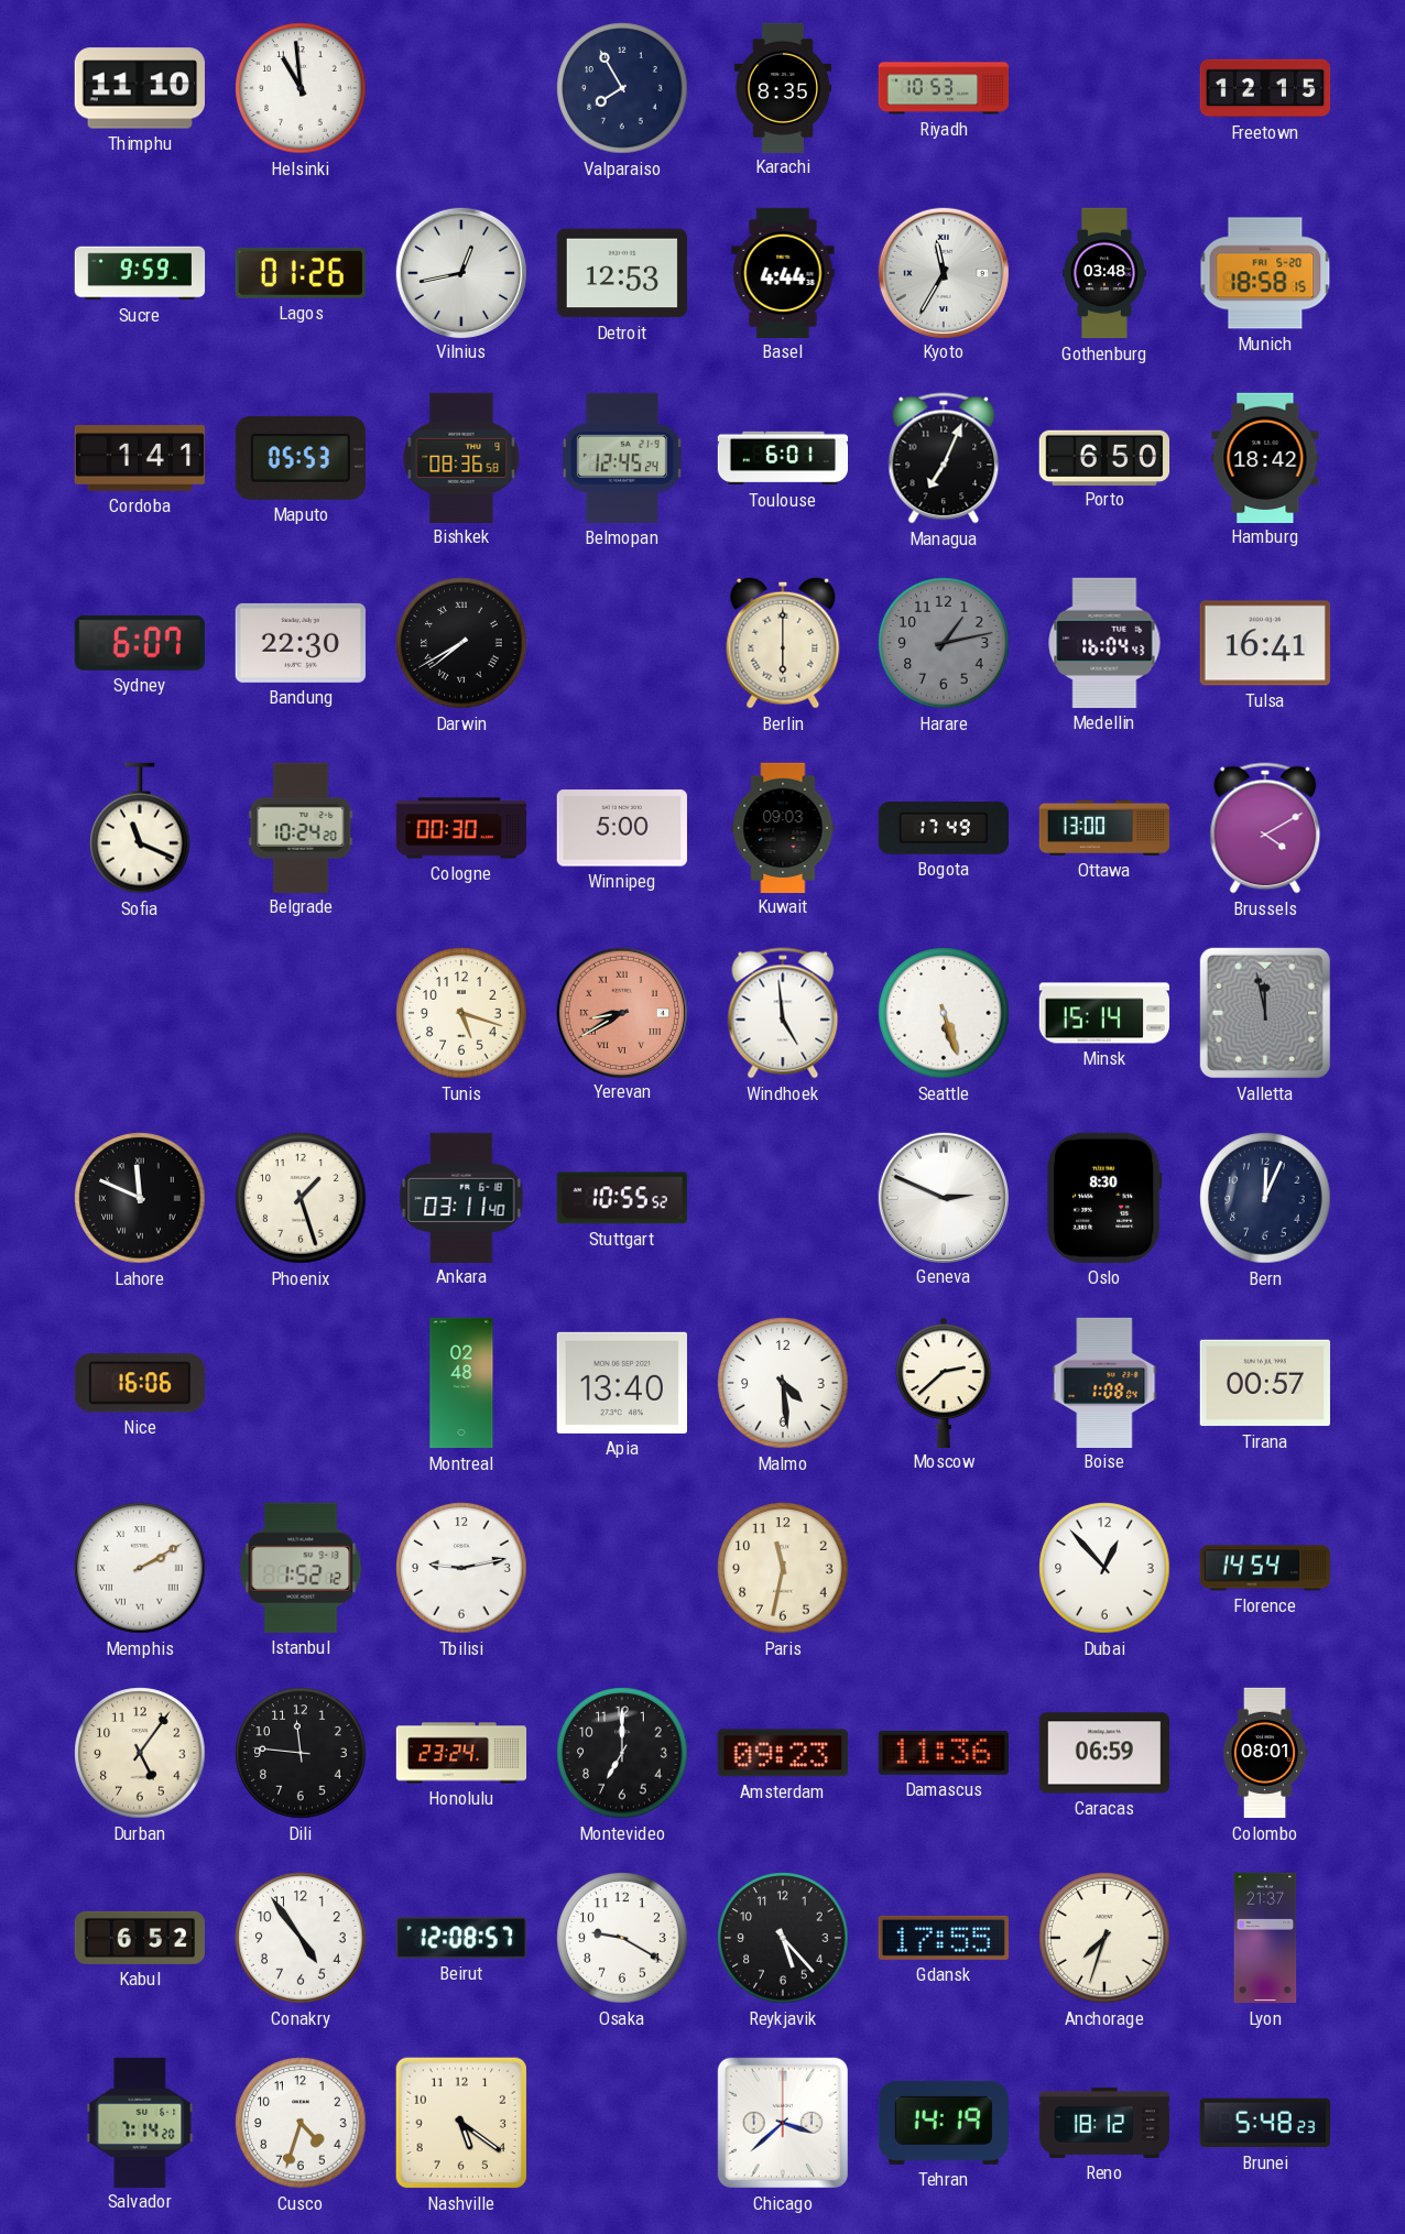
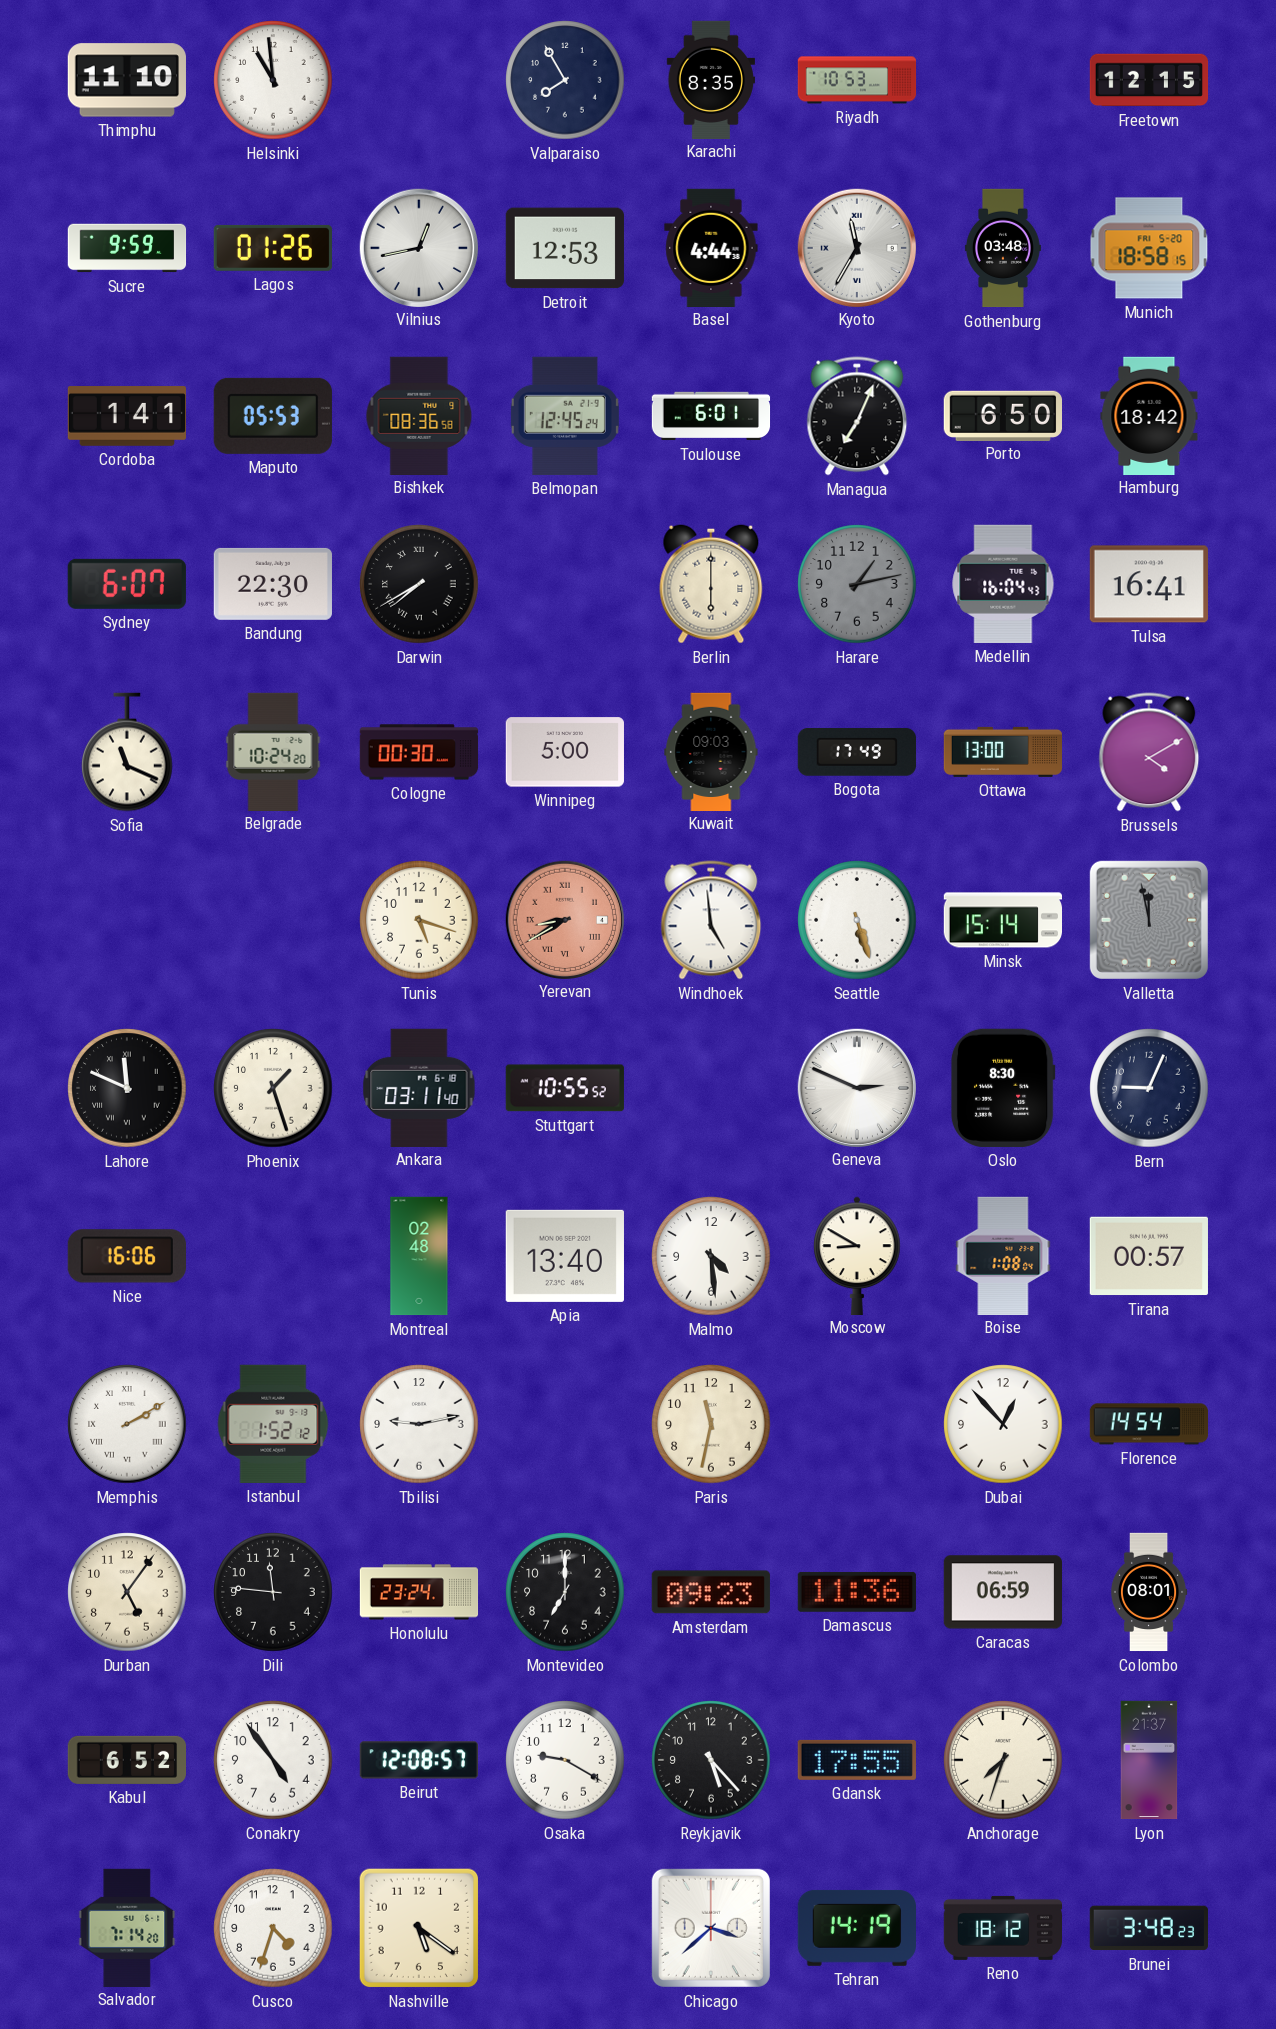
Bern: 12:04 -> 9:04 (1149, 1088)
Moscow: 2:38 -> 8:50 (857, 1255)
Brunei: 5:48 -> 3:48 (1149, 1928)
